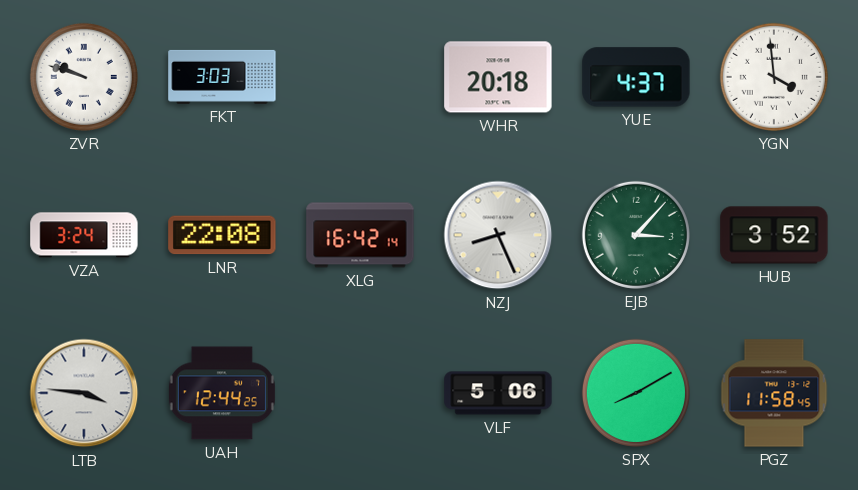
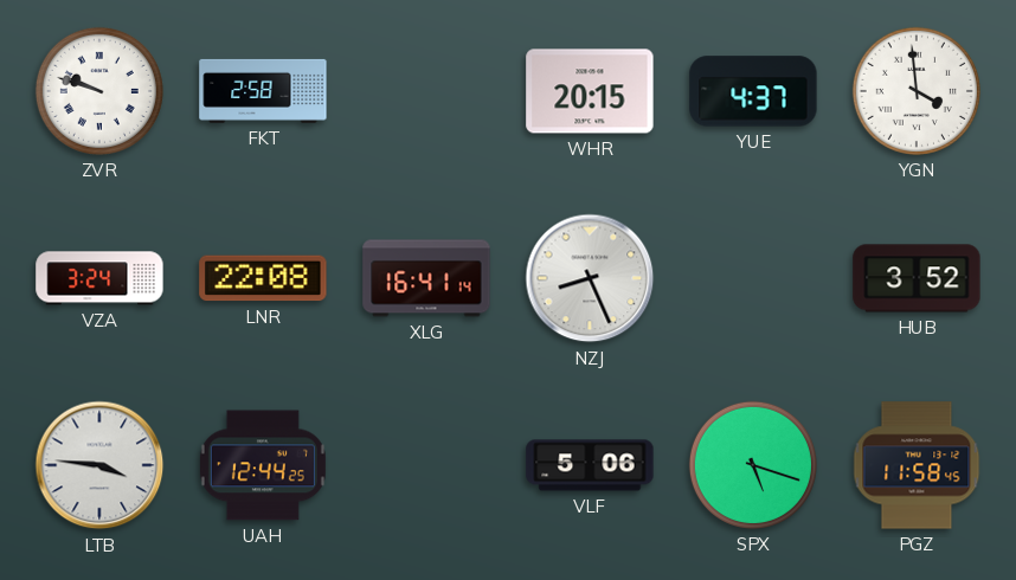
FKT: 3:03 -> 2:58 (263, 91)
WHR: 20:18 -> 20:15 (590, 91)
XLG: 16:42 -> 16:41 (426, 278)
EJB: 3:07 -> none (636, 235)
SPX: 8:10 -> 5:18 (753, 465)
